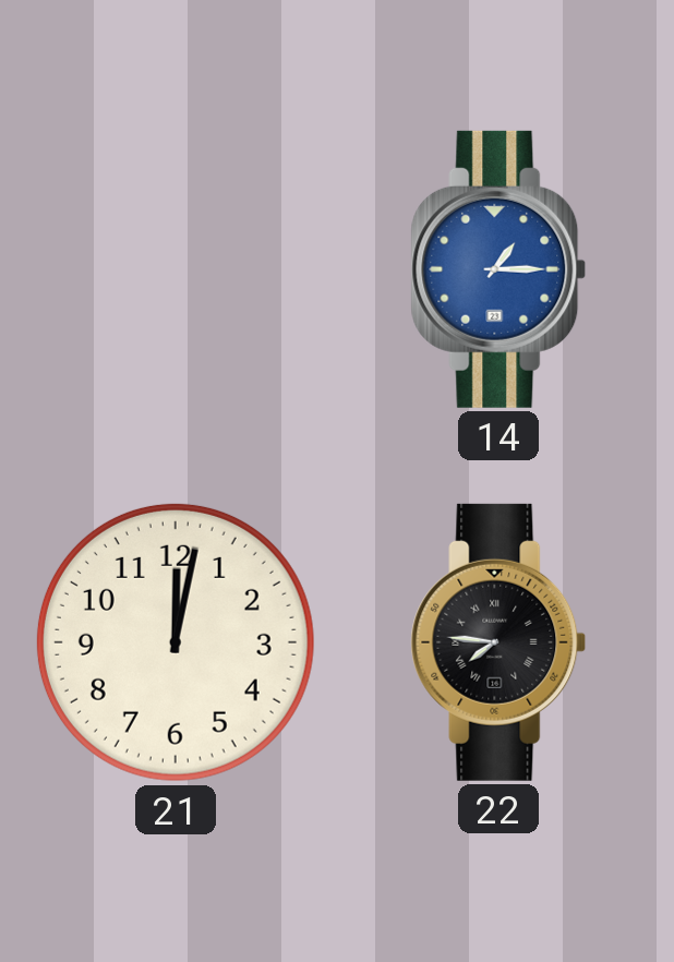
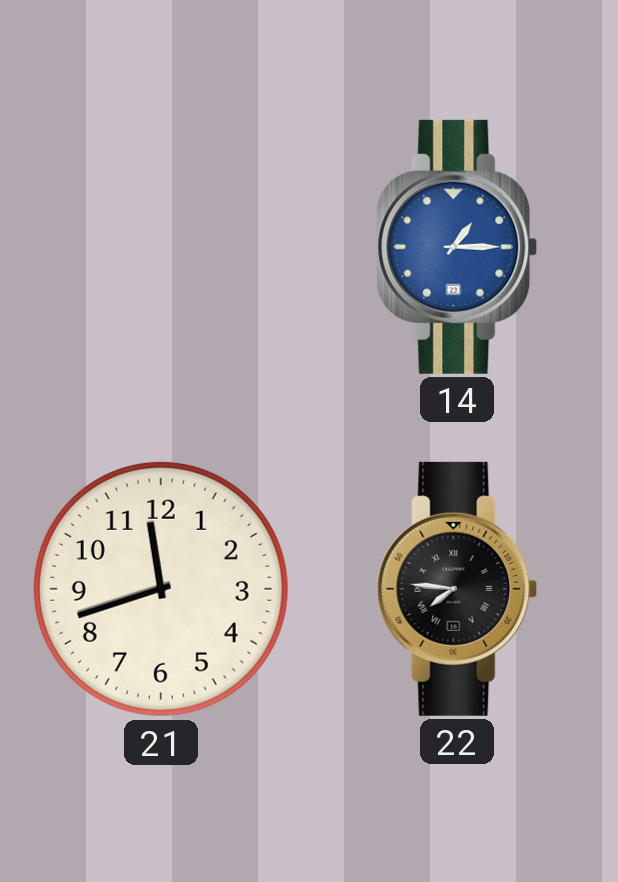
21: 12:02 -> 11:42 (161, 589)
